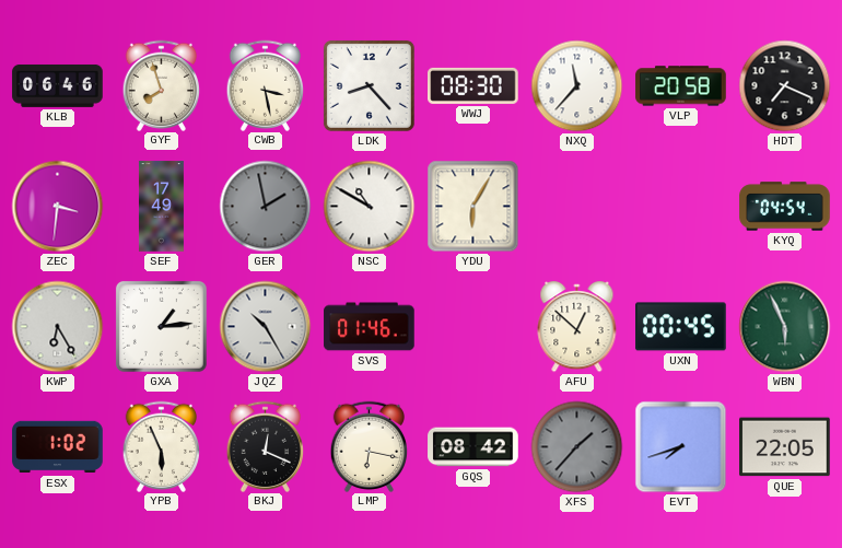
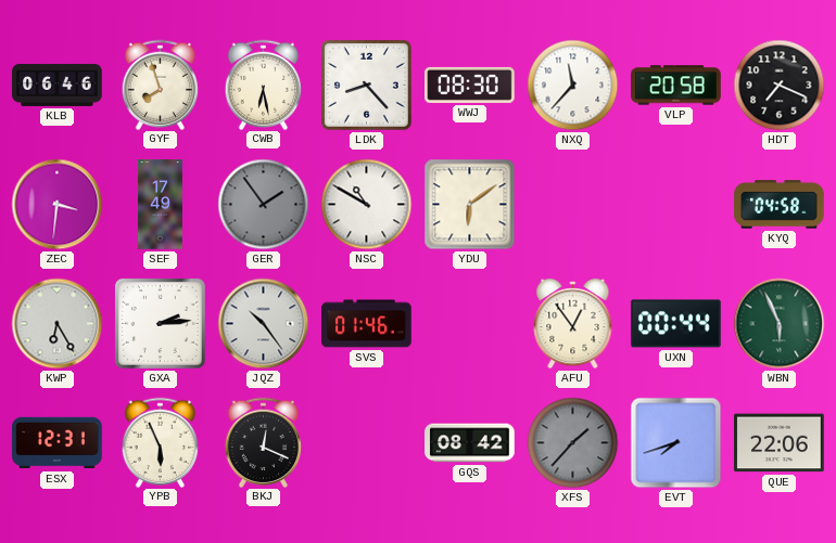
CWB: 3:28 -> 6:28 (264, 85)
GER: 1:58 -> 1:54 (264, 205)
YDU: 6:05 -> 6:09 (470, 205)
KYQ: 04:54 -> 04:58 (780, 205)
GXA: 1:14 -> 2:14 (160, 323)
JQZ: 10:25 -> 10:24 (264, 324)
AFU: 12:52 -> 12:54 (573, 325)
UXN: 00:45 -> 00:44 (676, 324)
ESX: 1:02 -> 12:31 (58, 443)
LMP: 6:17 -> none (370, 446)
QUE: 22:05 -> 22:06 (780, 443)
